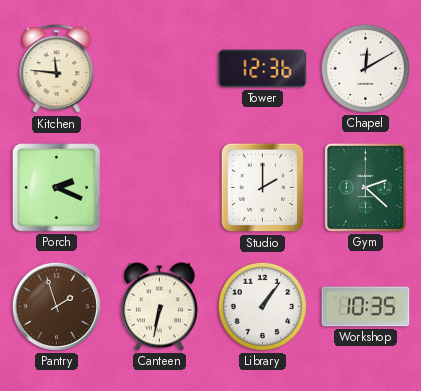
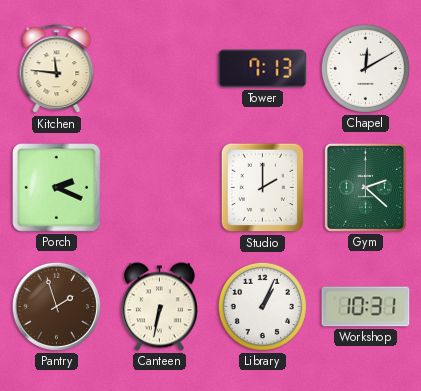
Tower: 12:36 -> 7:13 (263, 69)
Library: 1:06 -> 1:04 (262, 306)
Workshop: 10:35 -> 10:31 (366, 307)
